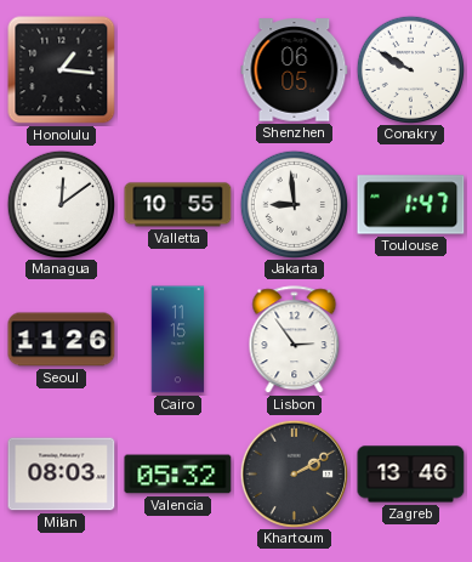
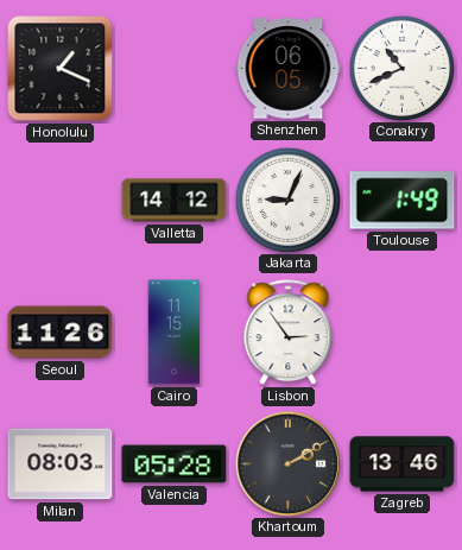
Honolulu: 1:16 -> 1:19 (61, 69)
Conakry: 9:50 -> 10:41 (401, 68)
Managua: 12:09 -> none (61, 204)
Valletta: 10:55 -> 14:12 (175, 201)
Jakarta: 8:59 -> 9:04 (287, 200)
Toulouse: 1:47 -> 1:49 (403, 201)
Valencia: 05:32 -> 05:28 (175, 464)
